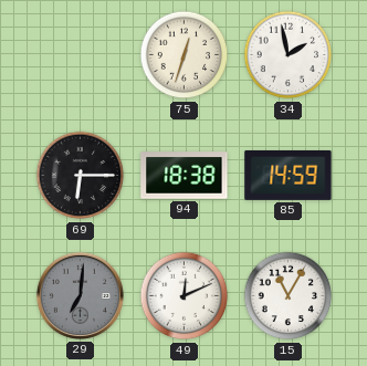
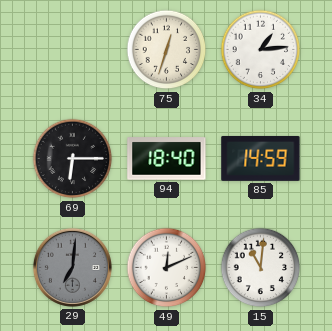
34: 1:58 -> 1:14 (261, 50)
94: 18:38 -> 18:40 (167, 159)
15: 11:05 -> 11:01 (261, 268)
